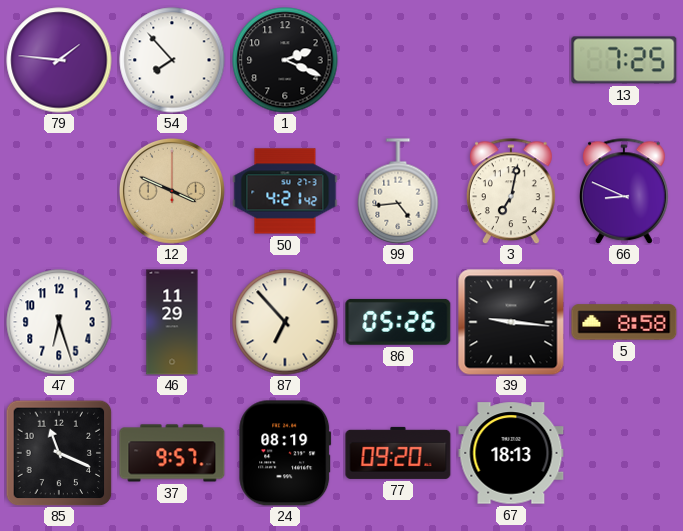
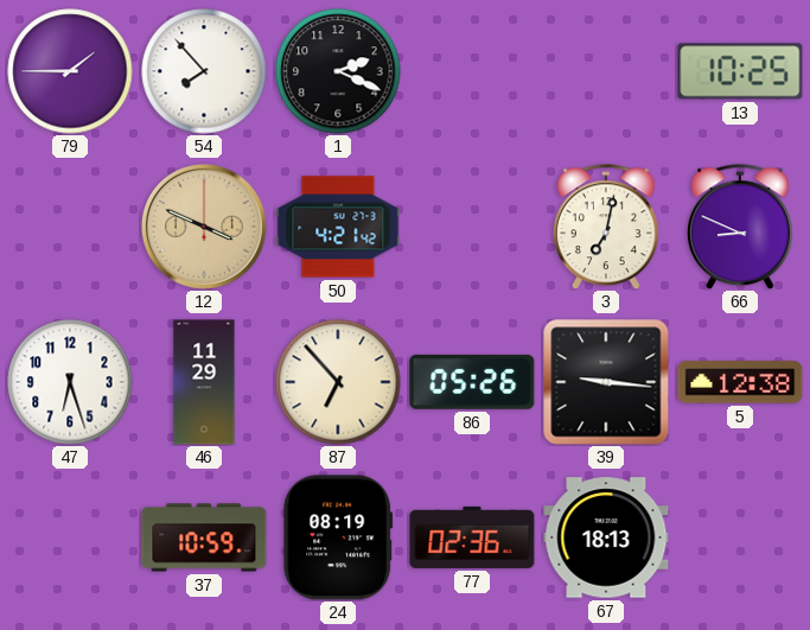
79: 1:46 -> 1:45 (70, 71)
13: 7:25 -> 10:25 (740, 71)
99: 4:44 -> none (398, 191)
5: 8:58 -> 12:38 (740, 382)
85: 11:19 -> none (59, 453)
37: 9:57 -> 10:59 (204, 537)
77: 09:20 -> 02:36 (472, 537)
